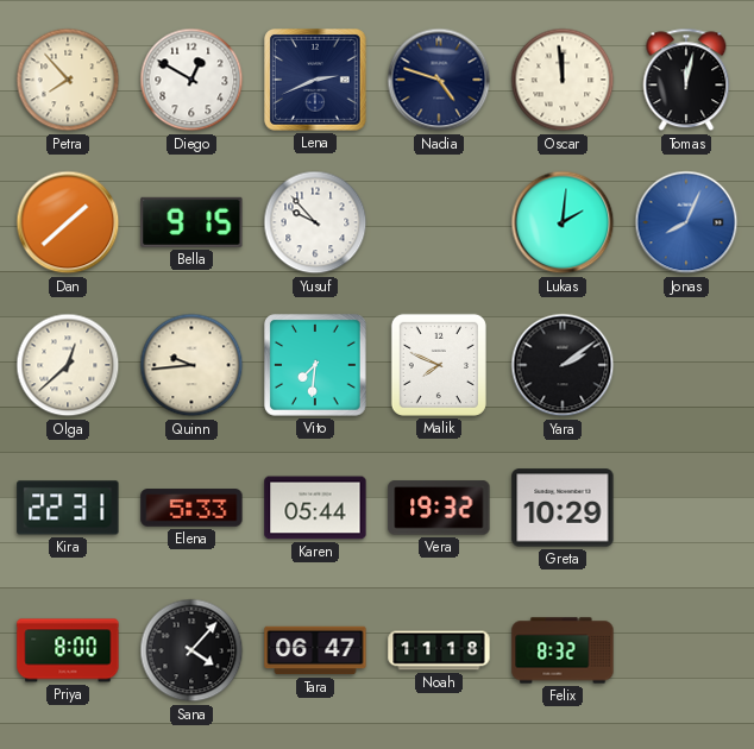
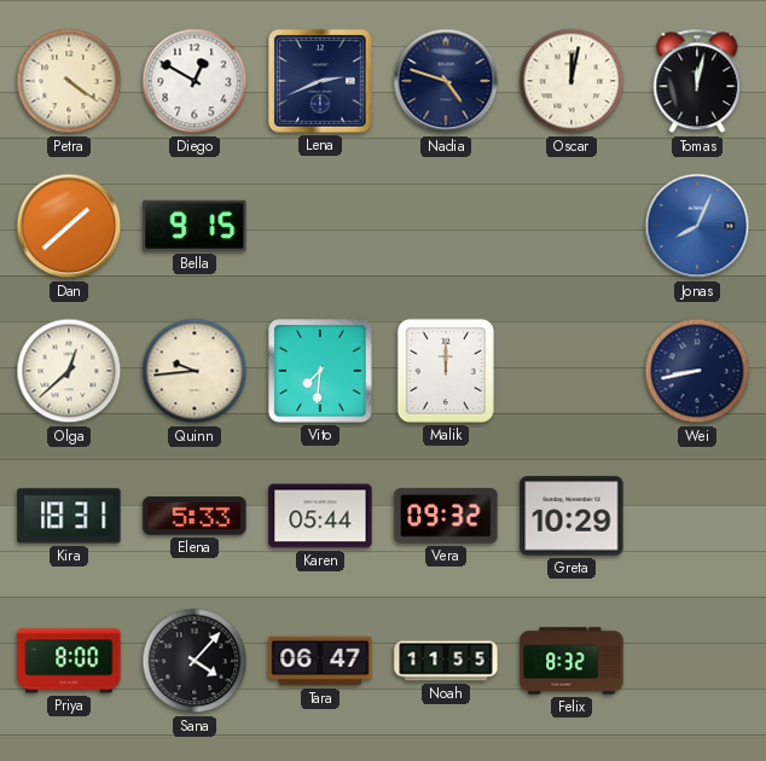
Petra: 7:53 -> 4:21 (69, 81)
Oscar: 11:59 -> 12:02 (571, 81)
Yusuf: 9:53 -> none (315, 222)
Lukas: 2:01 -> none (563, 222)
Malik: 7:49 -> 12:00 (446, 371)
Yara: 2:09 -> none (563, 365)
Wei: none -> 8:43 (697, 371)
Kira: 22:31 -> 18:31 (69, 516)
Vera: 19:32 -> 09:32 (446, 516)
Noah: 11:18 -> 11:55 (446, 661)
